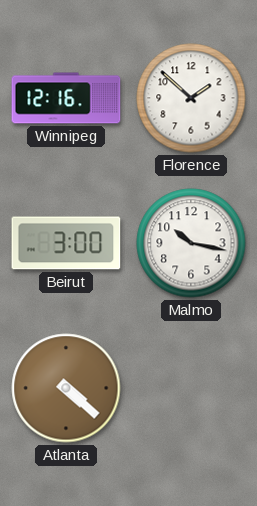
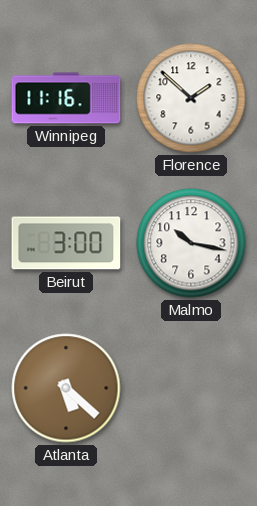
Winnipeg: 12:16 -> 11:16 (66, 98)
Atlanta: 4:22 -> 5:22 (66, 388)
